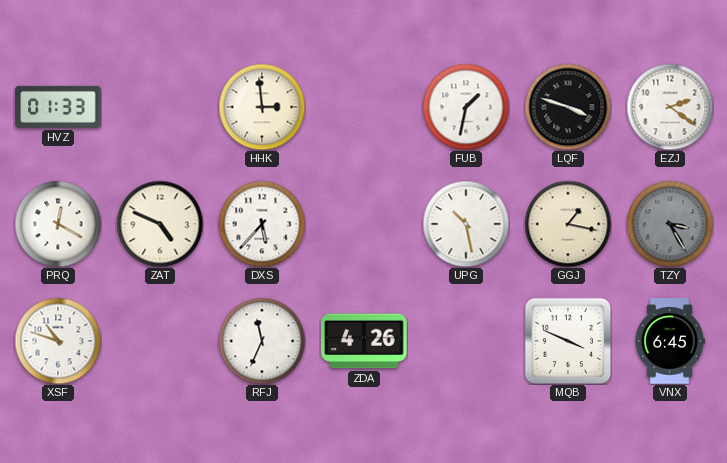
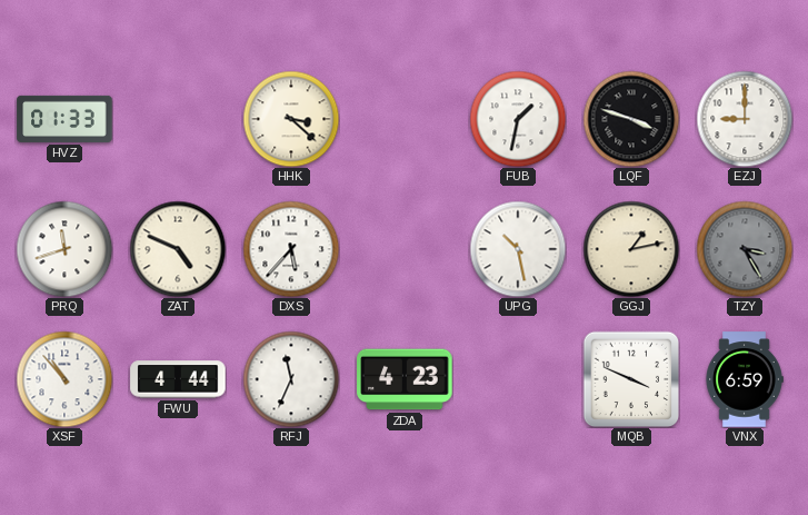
HHK: 2:59 -> 3:22 (291, 119)
EZJ: 2:21 -> 9:00 (745, 119)
PRQ: 12:20 -> 11:42 (64, 249)
GGJ: 1:17 -> 1:13 (631, 249)
XSF: 10:48 -> 10:53 (64, 379)
FWU: none -> 4:44 (178, 379)
ZDA: 4:26 -> 4:23 (405, 379)
VNX: 6:45 -> 6:59 (745, 379)
